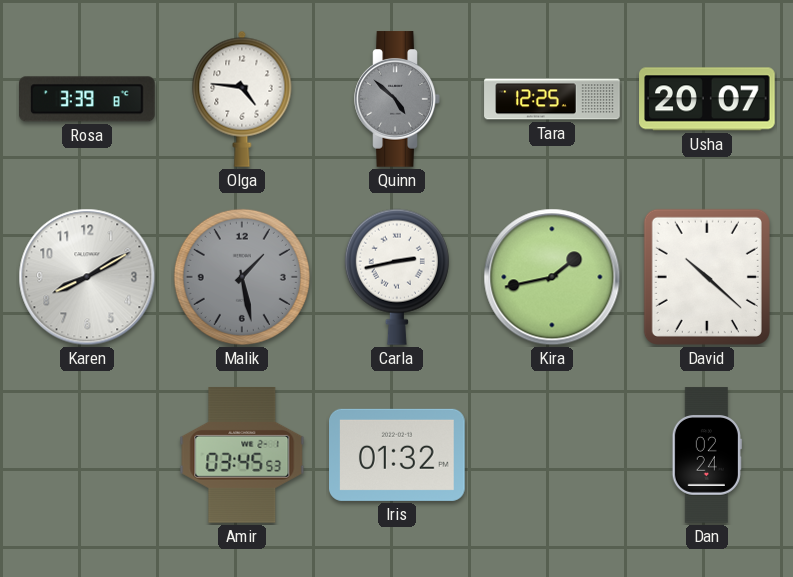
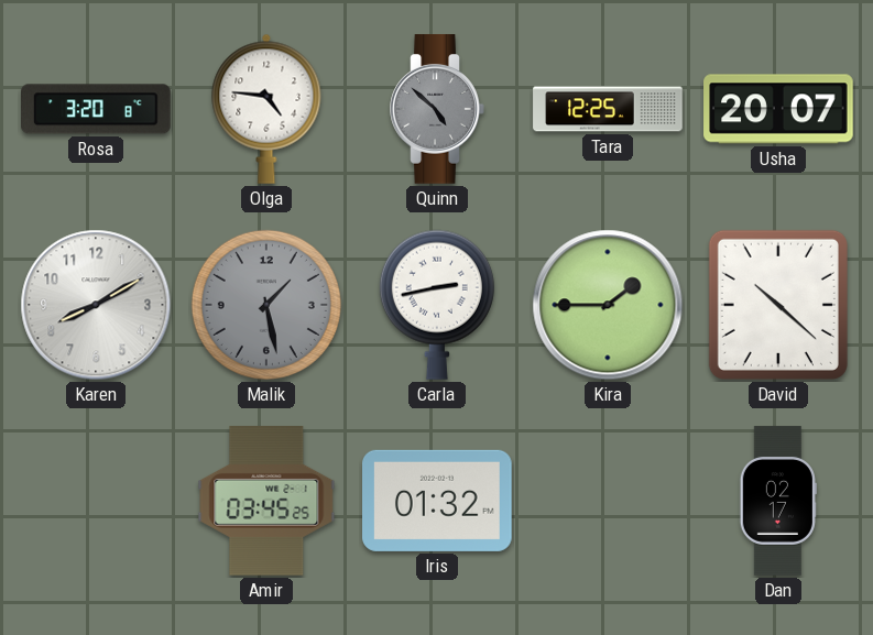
Rosa: 3:39 -> 3:20 (97, 109)
Kira: 1:43 -> 1:45 (608, 305)
Amir: 03:45:53 -> 03:45:25 (266, 502)
Dan: 02:24 -> 02:17 (778, 501)
